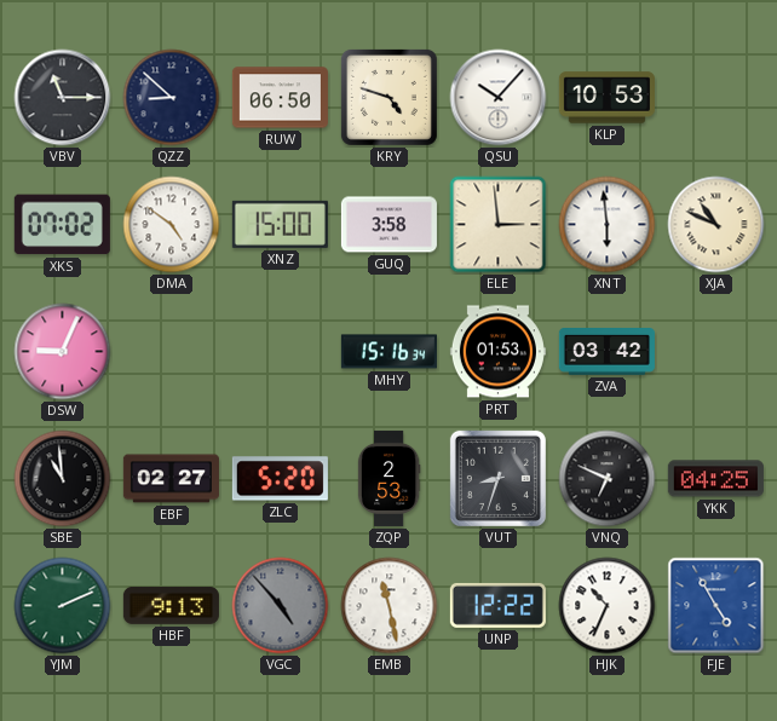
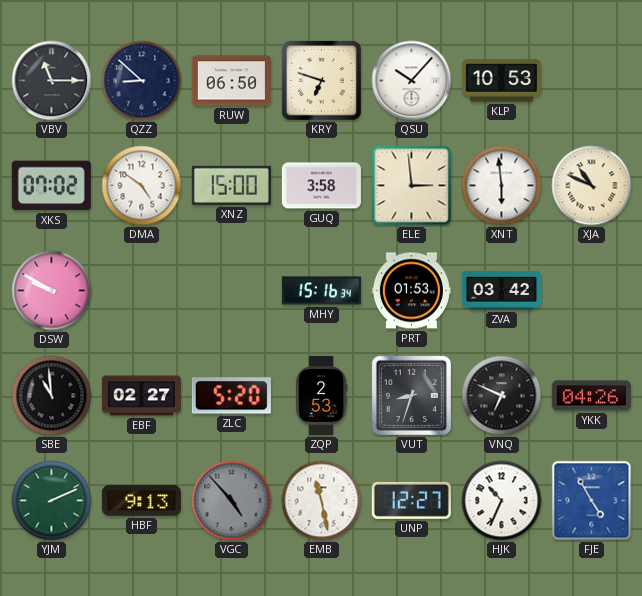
KRY: 4:48 -> 6:48 (321, 80)
DSW: 9:04 -> 9:50 (52, 291)
YKK: 04:25 -> 04:26 (591, 396)
UNP: 12:22 -> 12:27 (411, 500)
